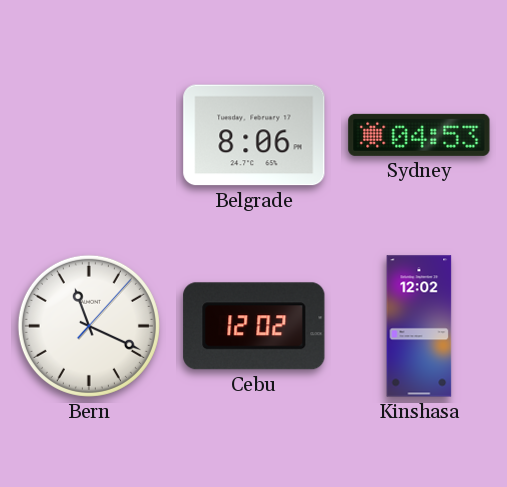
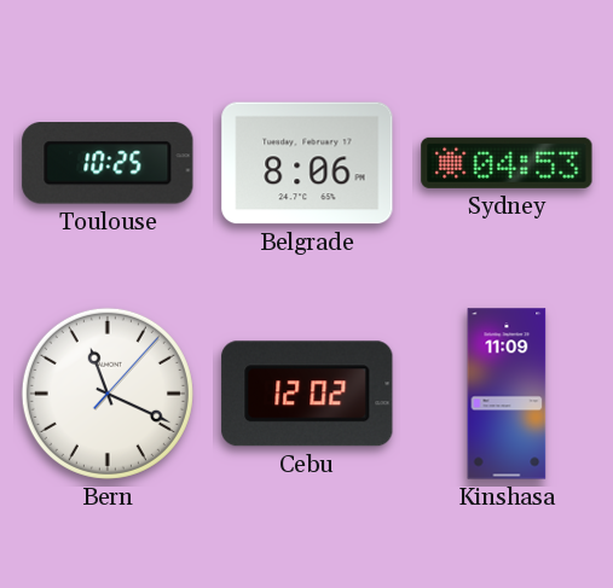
Toulouse: none -> 10:25 (108, 163)
Kinshasa: 12:02 -> 11:09 (507, 394)
